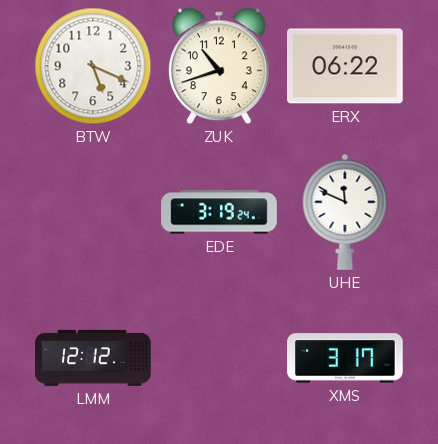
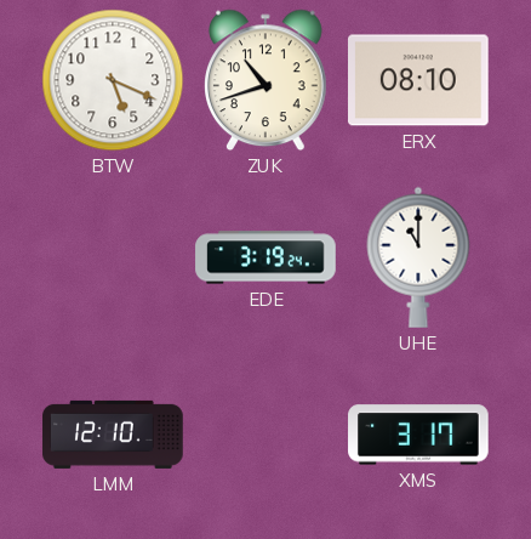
ERX: 06:22 -> 08:10 (418, 80)
UHE: 11:49 -> 11:00 (418, 257)
LMM: 12:12 -> 12:10 (113, 435)
